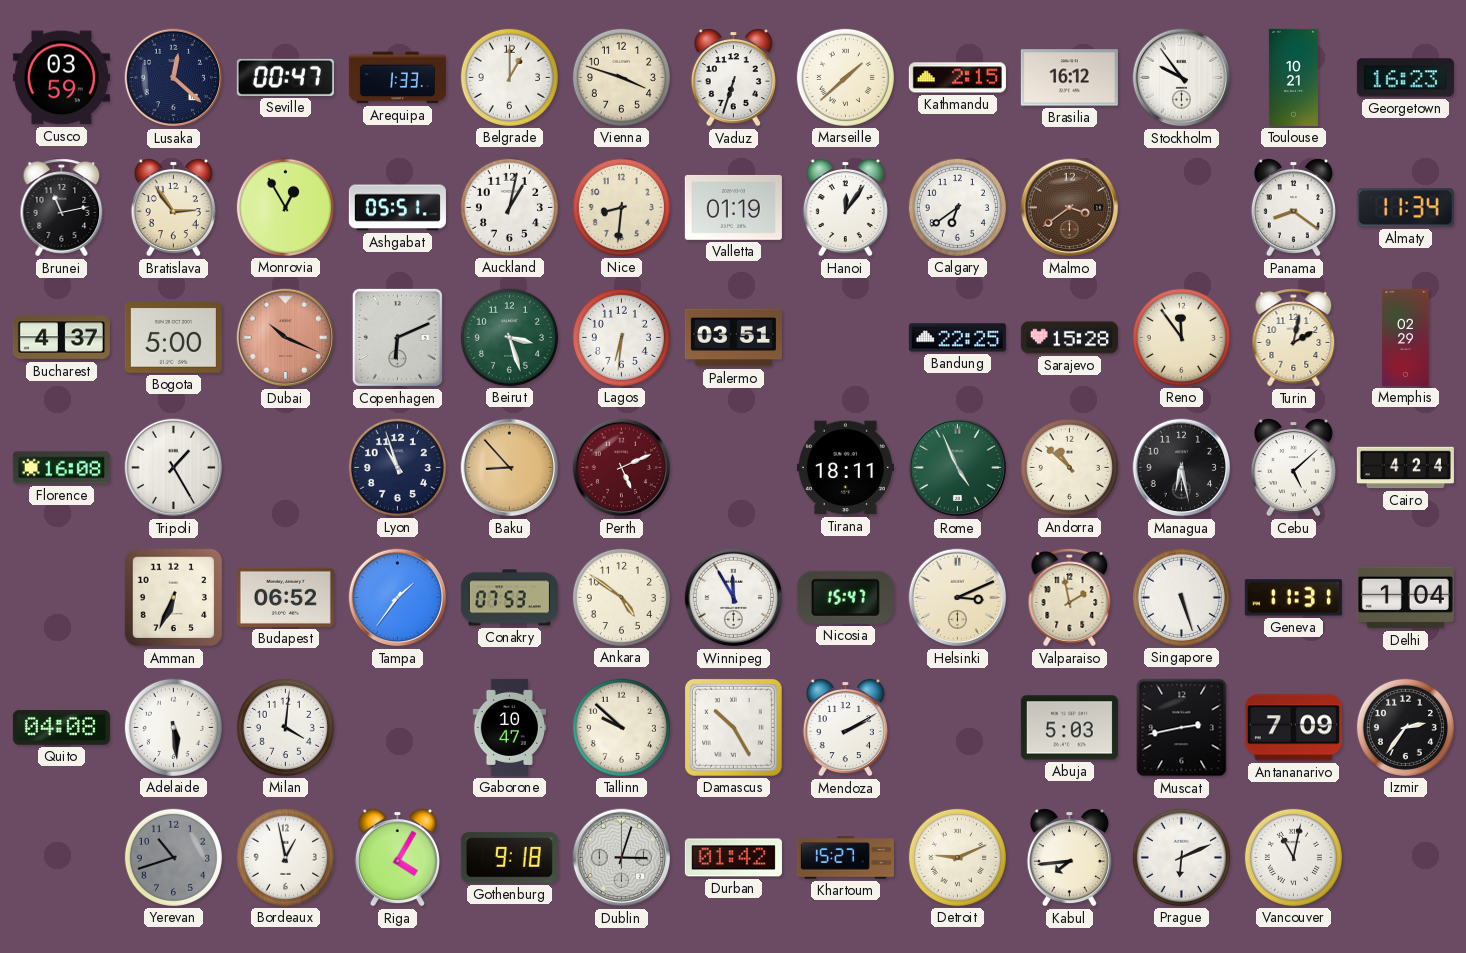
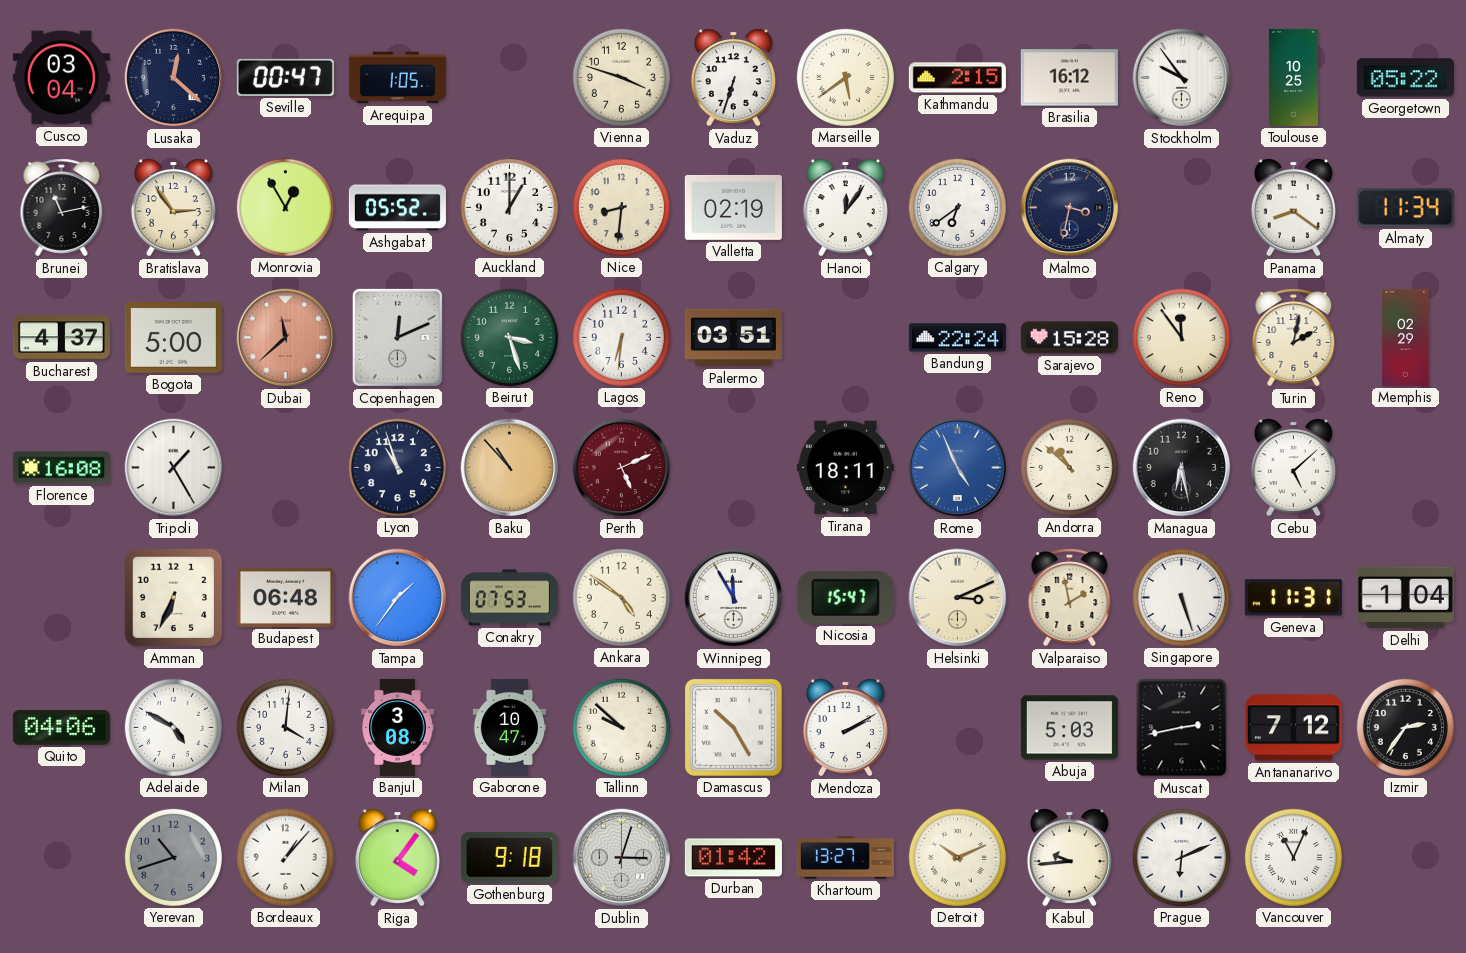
Cusco: 03:59 -> 03:04 (61, 78)
Arequipa: 1:33 -> 1:05 (397, 78)
Belgrade: 1:00 -> none (509, 77)
Marseille: 1:38 -> 5:39 (845, 77)
Toulouse: 10:21 -> 10:25 (1293, 77)
Georgetown: 16:23 -> 05:22 (1405, 78)
Ashgabat: 05:51 -> 05:52 (397, 208)
Auckland: 1:02 -> 1:00 (509, 207)
Valletta: 01:19 -> 02:19 (733, 207)
Malmo: 3:39 -> 3:32 (1070, 208)
Malmo dial: brown -> navy (1070, 208)
Dubai: 10:19 -> 11:38 (286, 338)
Copenhagen: 6:11 -> 12:11 (397, 337)
Bandung: 22:25 -> 22:24 (957, 338)
Baku: 8:53 -> 10:53 (510, 468)
Rome dial: green -> blue (958, 468)
Cairo: 4:24 -> none (1405, 468)
Budapest: 06:52 -> 06:48 (285, 597)
Quito: 04:08 -> 04:06 (61, 728)
Adelaide: 5:29 -> 4:50 (173, 727)
Banjul: none -> 3:08 (398, 727)
Antananarivo: 7:09 -> 7:12 (1293, 728)
Bordeaux: 12:58 -> 1:07 (285, 857)
Riga: 4:05 -> 4:06 (397, 858)
Khartoum: 15:27 -> 13:27 (845, 858)
Detroit: 9:11 -> 10:11 (957, 857)
Kabul: 7:44 -> 9:44 (1069, 858)
Vancouver: 11:02 -> 11:04 (1293, 857)
